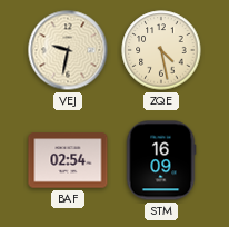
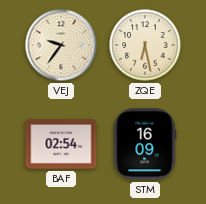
VEJ: 9:32 -> 9:36 (61, 45)
ZQE: 4:28 -> 6:28 (145, 45)
